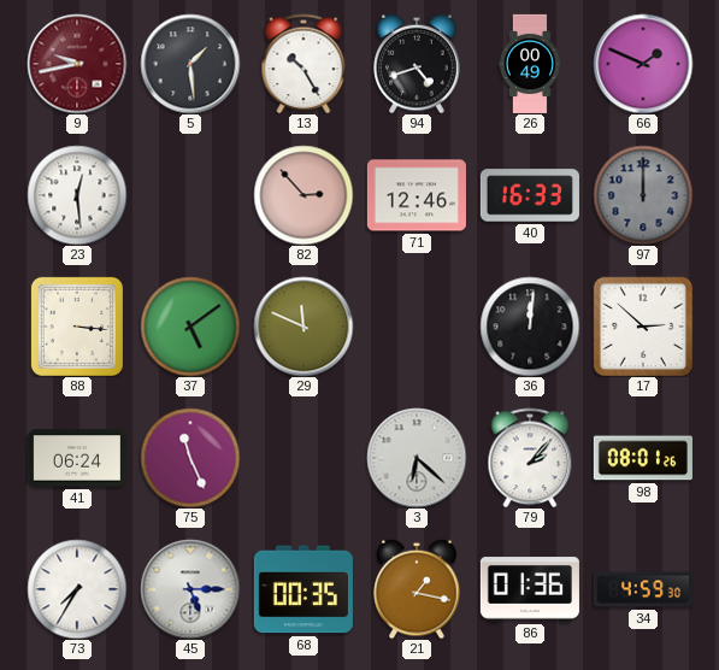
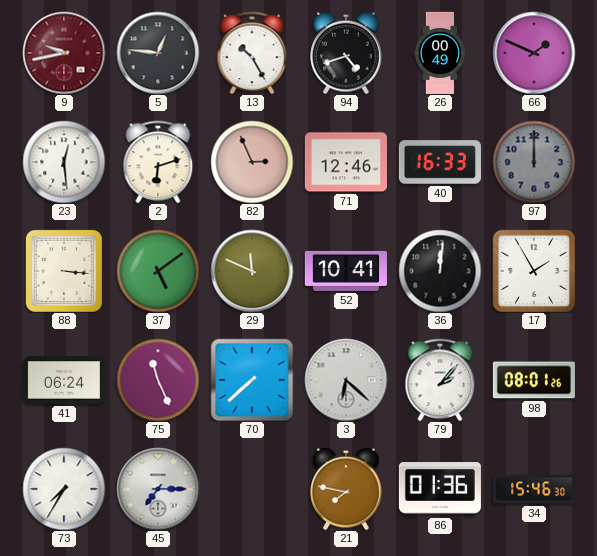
5: 1:29 -> 12:46 (158, 53)
2: none -> 6:12 (158, 162)
82: 2:53 -> 2:56 (252, 162)
52: none -> 10:41 (346, 271)
17: 2:52 -> 1:55 (534, 271)
70: none -> 7:38 (252, 380)
45: 5:15 -> 7:15 (158, 489)
68: 00:35 -> none (303, 589)
21: 1:17 -> 7:47 (346, 489)
34: 4:59 -> 15:46 (534, 489)
